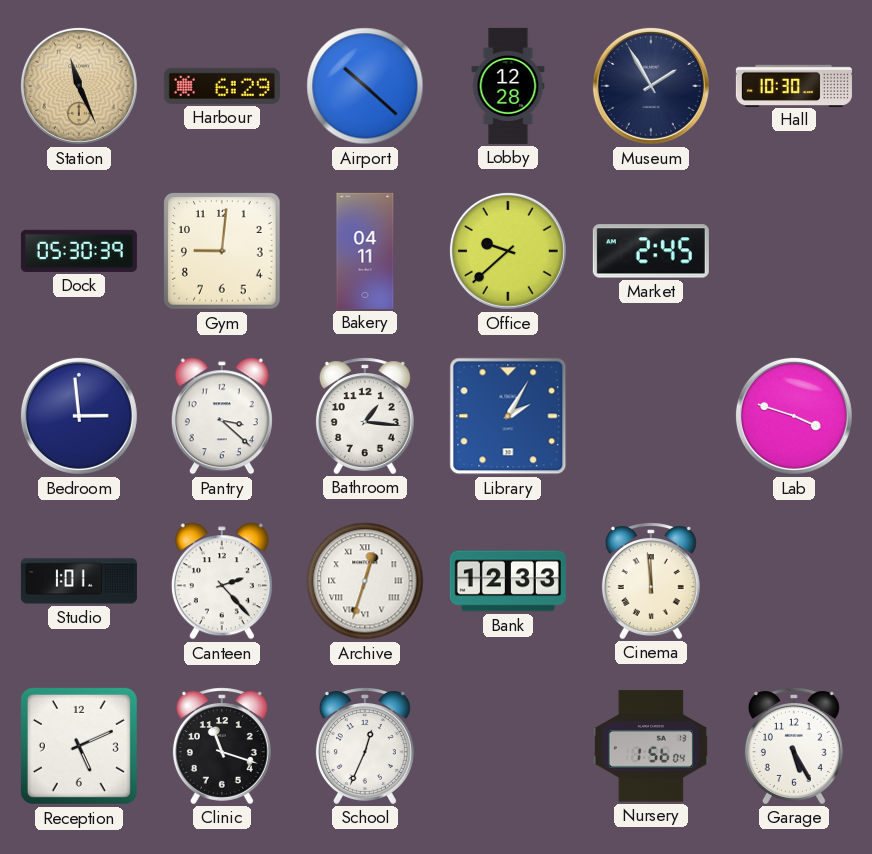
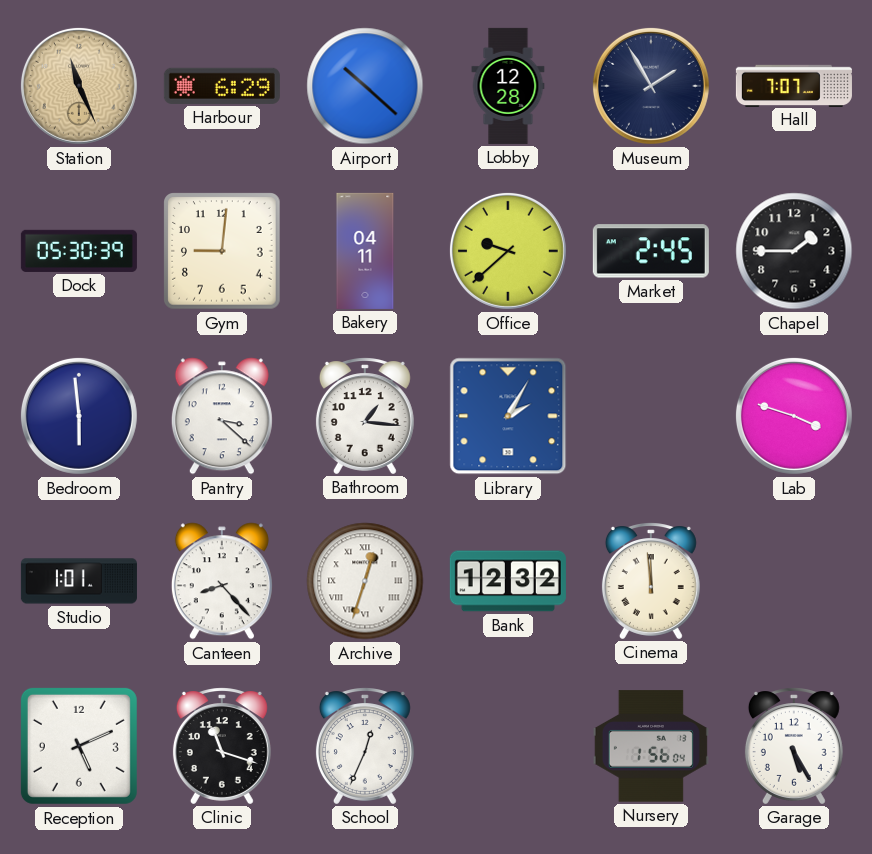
Hall: 10:30 -> 7:07 (794, 85)
Chapel: none -> 1:45 (794, 251)
Bedroom: 2:59 -> 5:59 (79, 416)
Canteen: 2:23 -> 8:23 (222, 581)
Bank: 12:33 -> 12:32 (508, 581)
